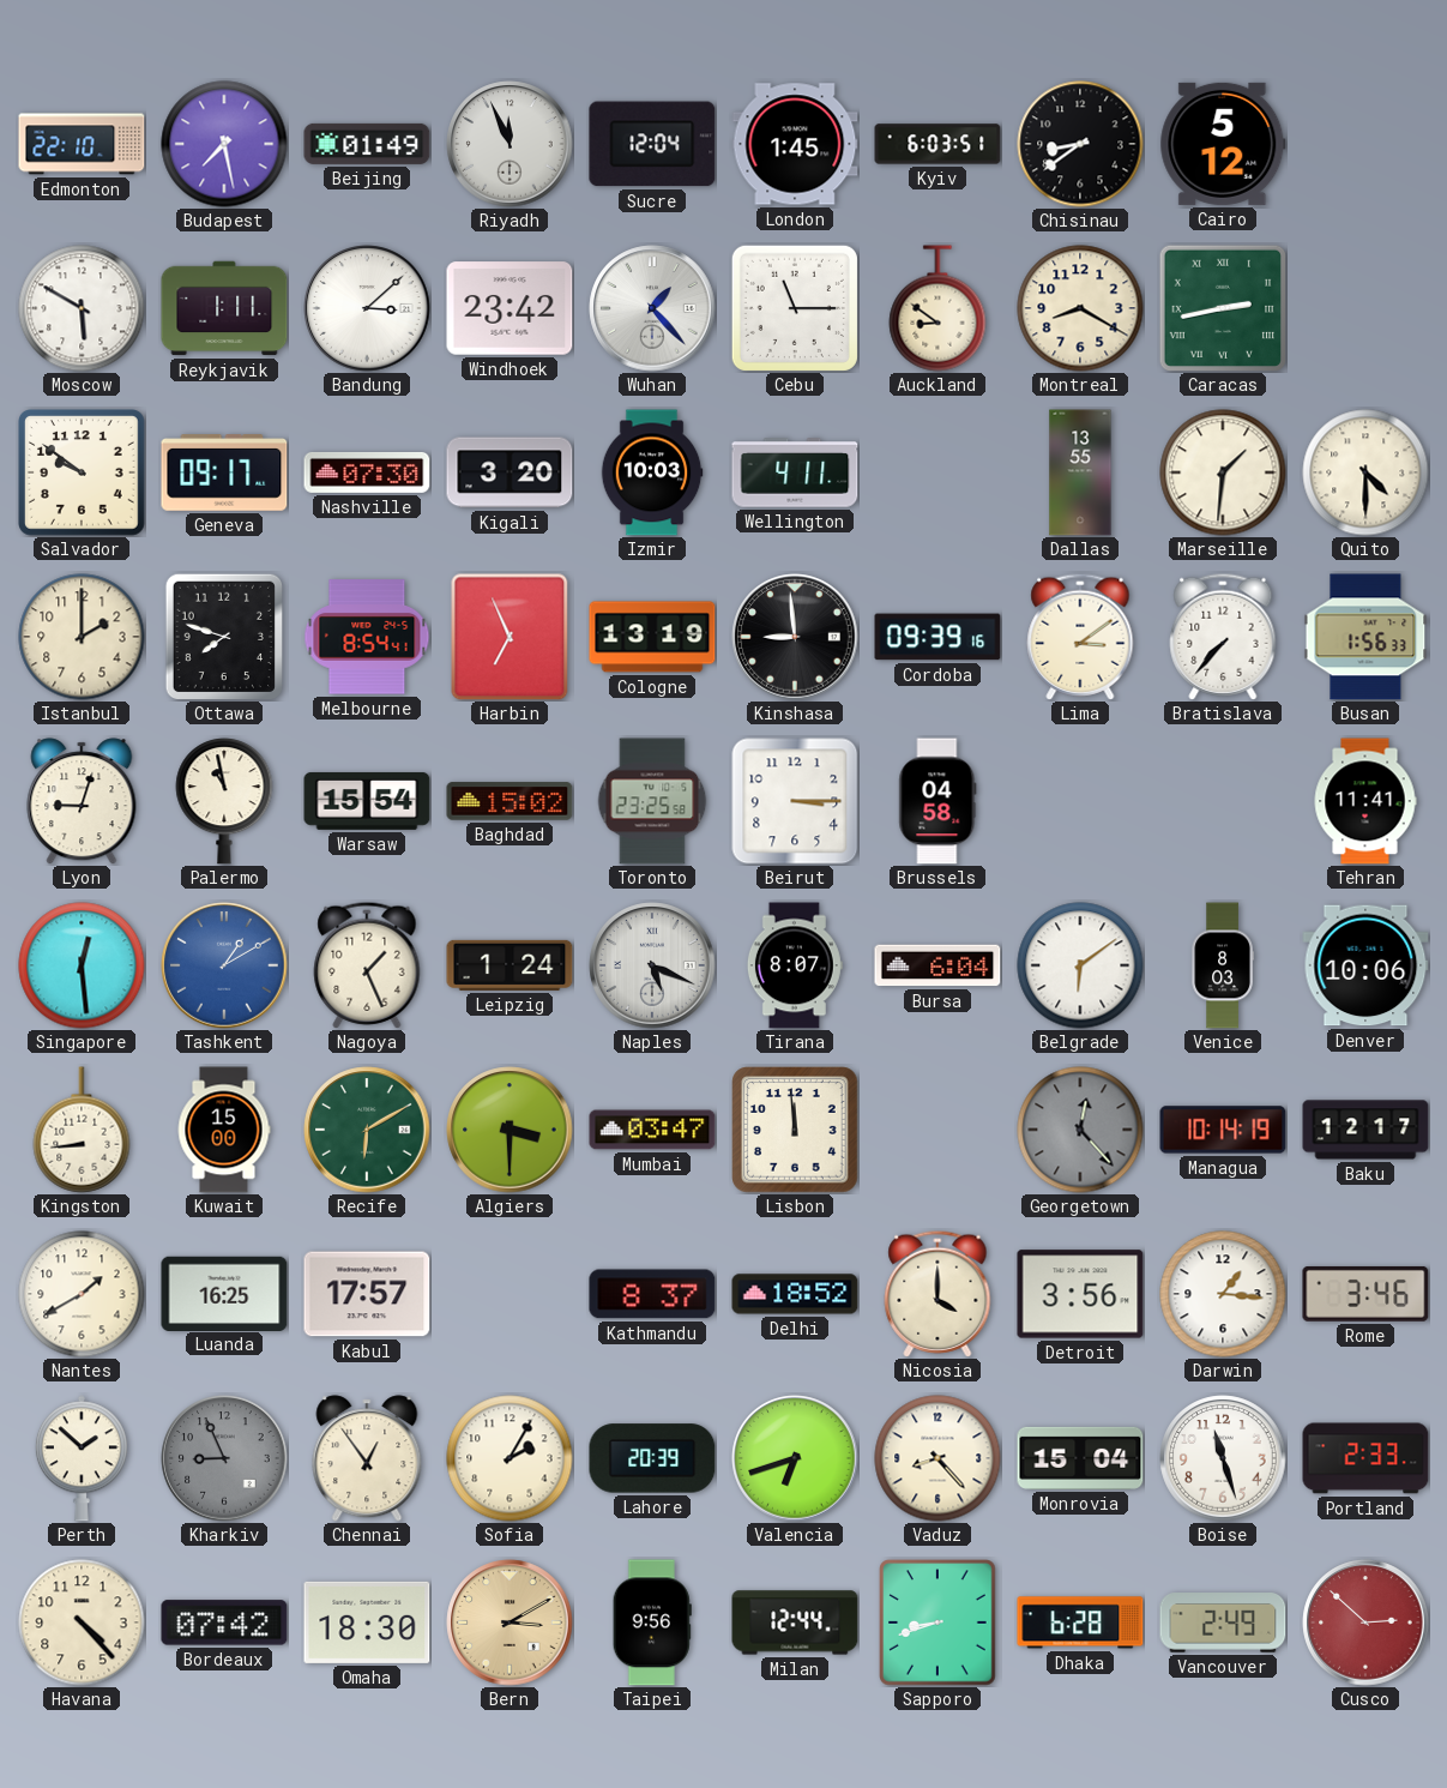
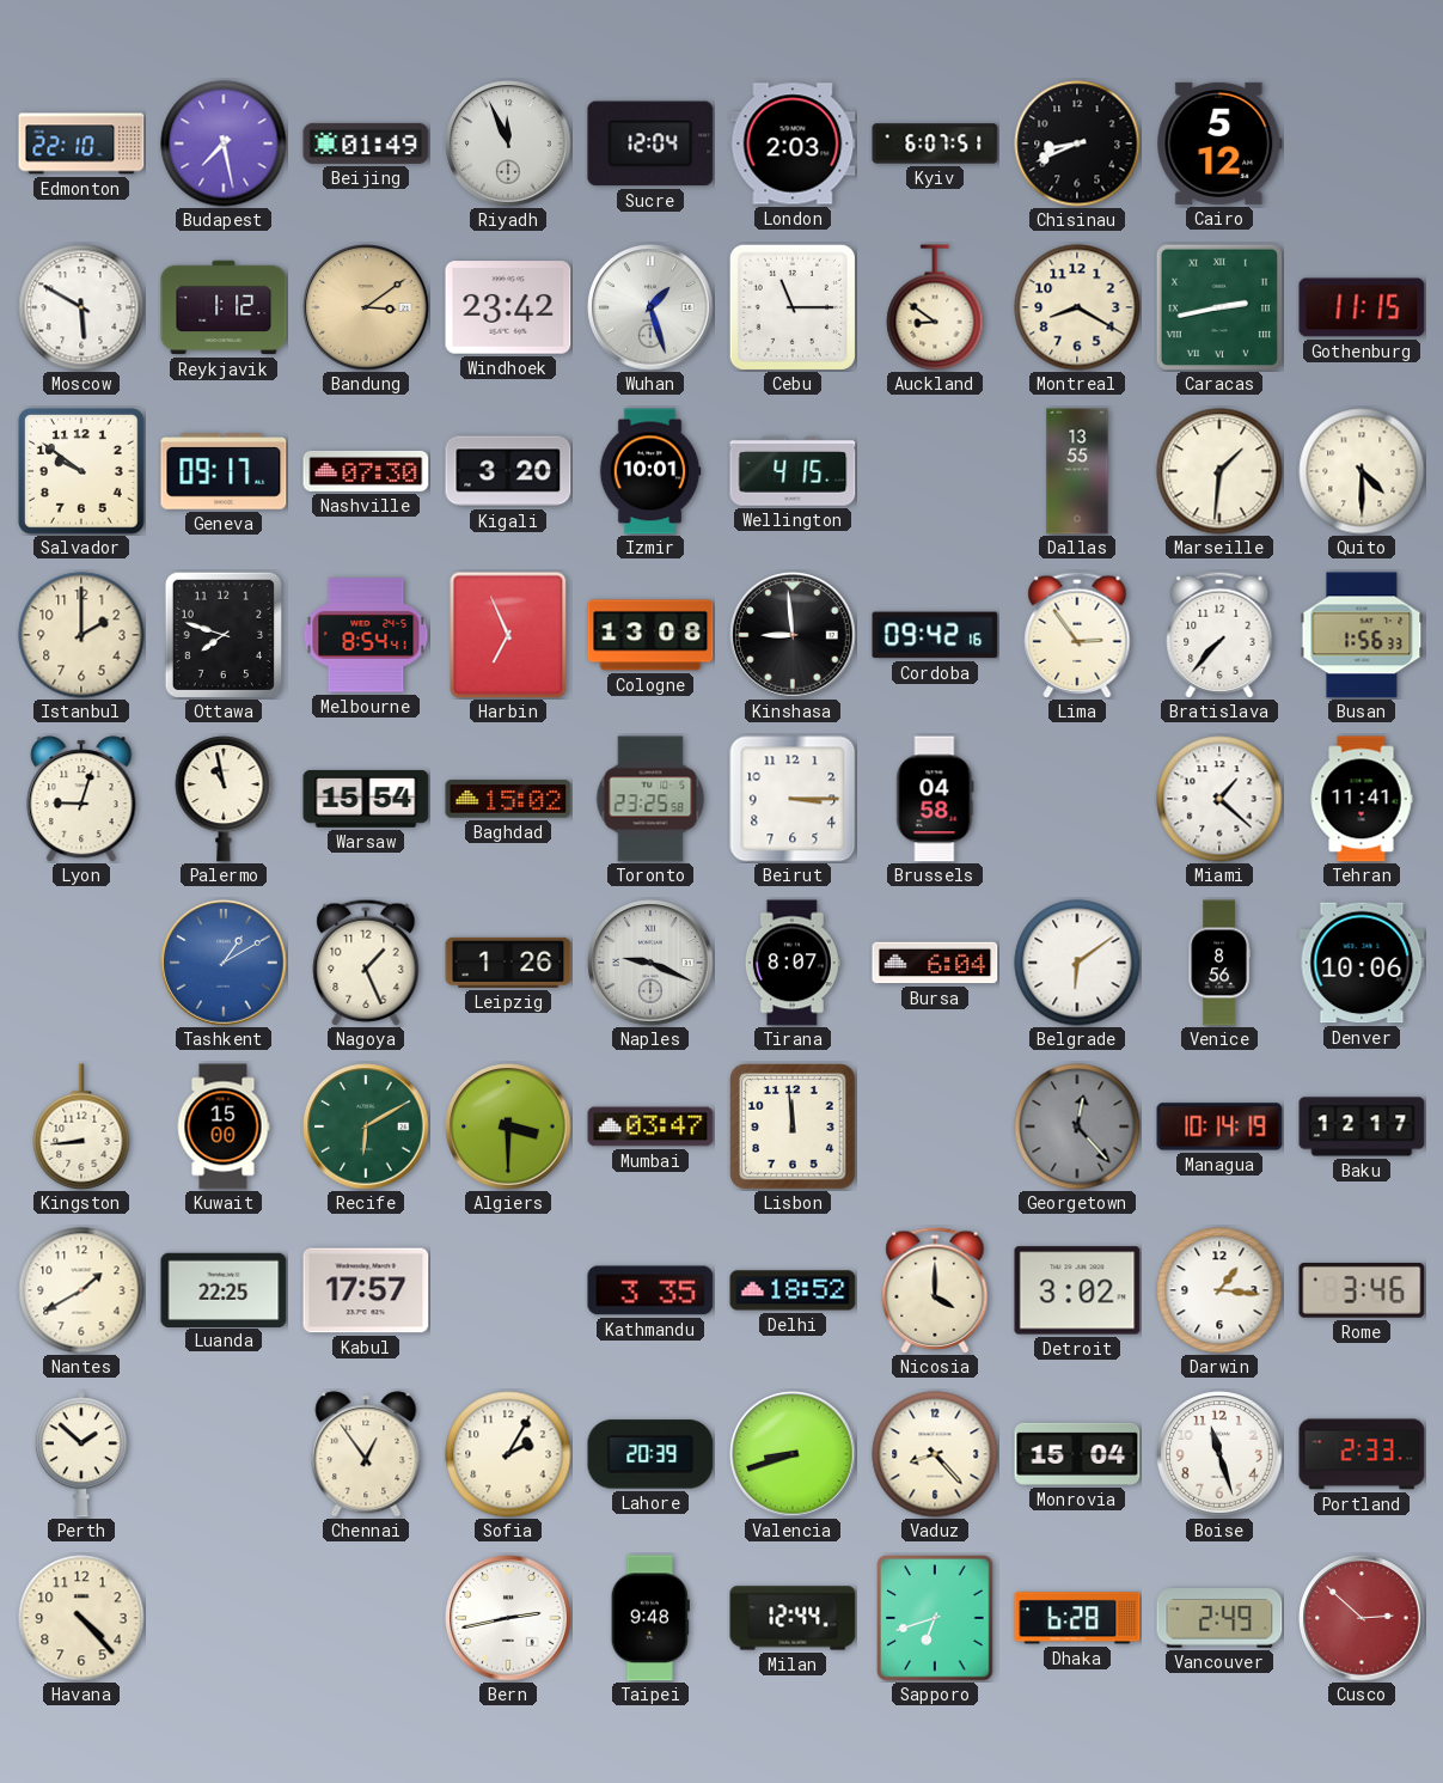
London: 1:45 -> 2:03 (793, 144)
Kyiv: 6:03 -> 6:07 (935, 144)
Chisinau: 8:39 -> 8:41 (1077, 144)
Reykjavik: 1:11 -> 1:12 (224, 307)
Bandung: 3:08 -> 3:09 (366, 307)
Bandung dial: white -> champagne (366, 307)
Wuhan: 1:23 -> 1:27 (650, 307)
Gothenburg: none -> 11:15 (1362, 307)
Izmir: 10:03 -> 10:01 (650, 471)
Wellington: 4:11 -> 4:15 (793, 471)
Cologne: 13:19 -> 13:08 (650, 635)
Cordoba: 09:39 -> 09:42 (935, 635)
Lima: 3:09 -> 2:54 (1077, 635)
Miami: none -> 1:22 (1219, 799)
Singapore: 12:29 -> none (82, 965)
Leipzig: 1:24 -> 1:26 (508, 963)
Naples: 5:19 -> 9:19 (650, 963)
Venice: 8:03 -> 8:56 (1219, 963)
Luanda: 16:25 -> 22:25 (224, 1289)
Kathmandu: 8:37 -> 3:35 (650, 1290)
Detroit: 3:56 -> 3:02 (1077, 1290)
Kharkiv: 8:56 -> none (224, 1458)
Valencia: 6:42 -> 8:42 (793, 1454)
Bordeaux: 07:42 -> none (224, 1623)
Omaha: 18:30 -> none (367, 1623)
Bern: 3:10 -> 2:43 (508, 1618)
Bern dial: champagne -> white (508, 1618)
Taipei: 9:56 -> 9:48 (650, 1618)
Sapporo: 8:42 -> 6:42 (935, 1618)
